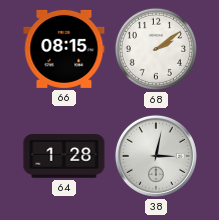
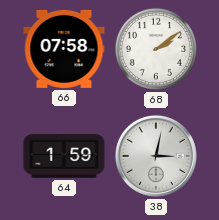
66: 08:15 -> 07:58 (64, 49)
64: 1:28 -> 1:59 (64, 156)
